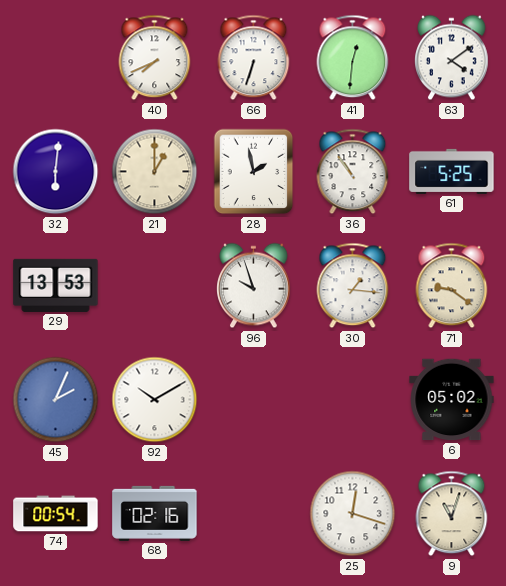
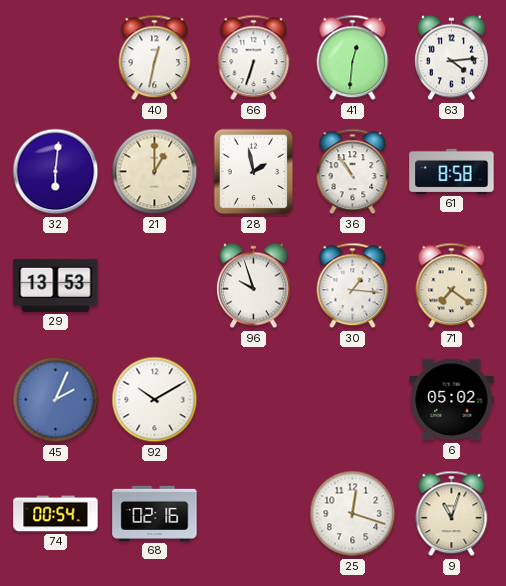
40: 7:41 -> 12:32 (155, 58)
63: 4:09 -> 4:14 (452, 58)
61: 5:25 -> 8:58 (452, 171)
71: 9:21 -> 7:21 (452, 286)
